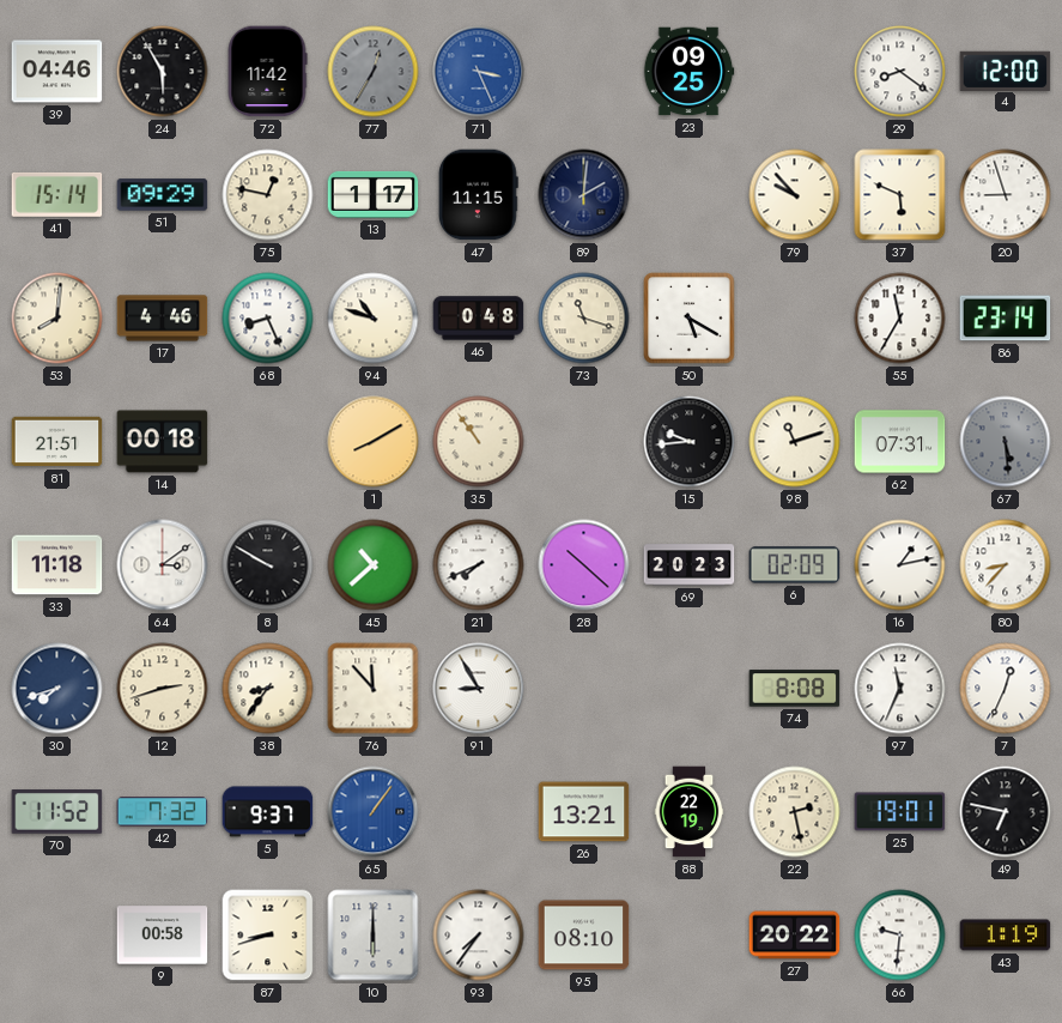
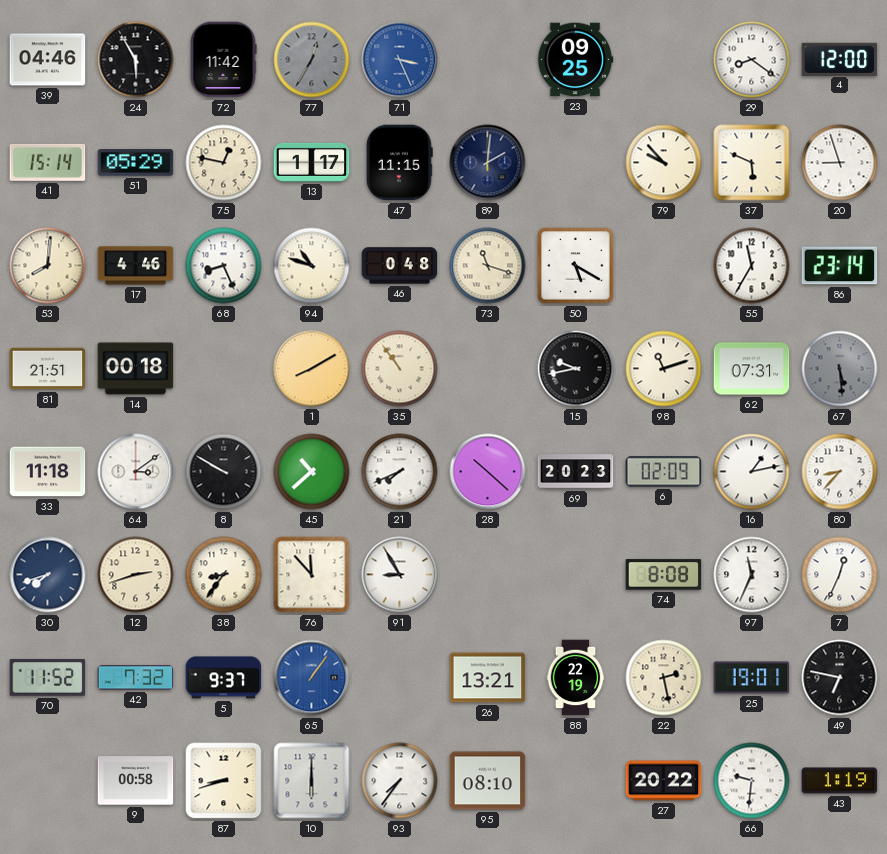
51: 09:29 -> 05:29 (136, 163)
15: 9:44 -> 9:43 (576, 369)
